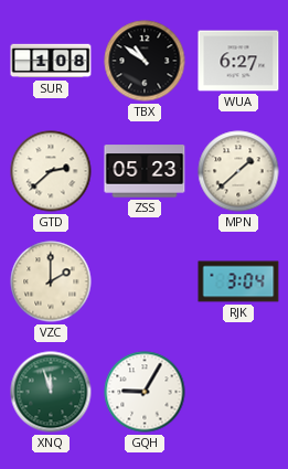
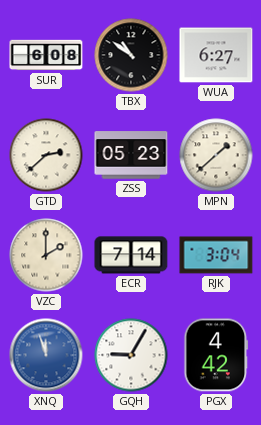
SUR: 1:08 -> 6:08 (46, 55)
ECR: none -> 7:14 (131, 255)
XNQ dial: green -> blue (46, 355)
PGX: none -> 4:42 (216, 355)
